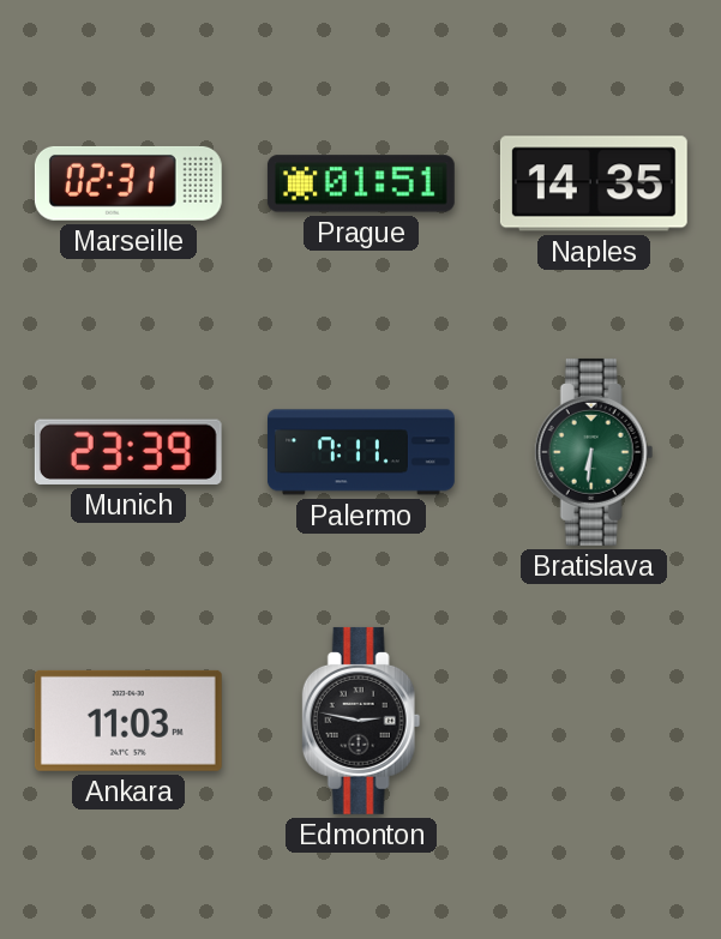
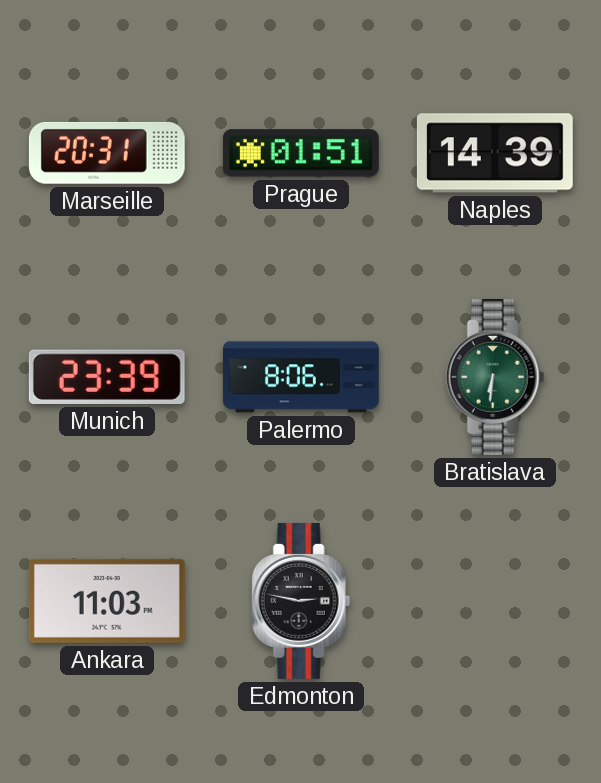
Marseille: 02:31 -> 20:31 (107, 153)
Naples: 14:35 -> 14:39 (495, 153)
Palermo: 7:11 -> 8:06 (301, 377)
